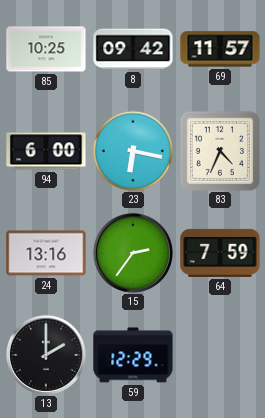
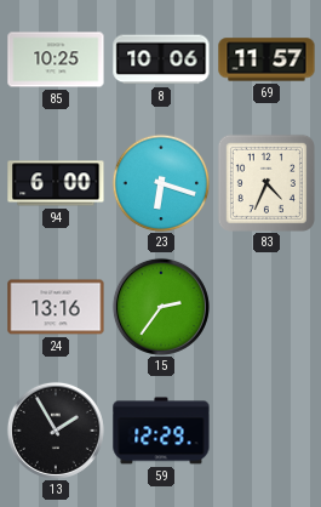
8: 09:42 -> 10:06 (161, 59)
23: 6:17 -> 6:18 (161, 183)
64: 7:59 -> none (220, 253)
13: 2:00 -> 1:55 (56, 431)
